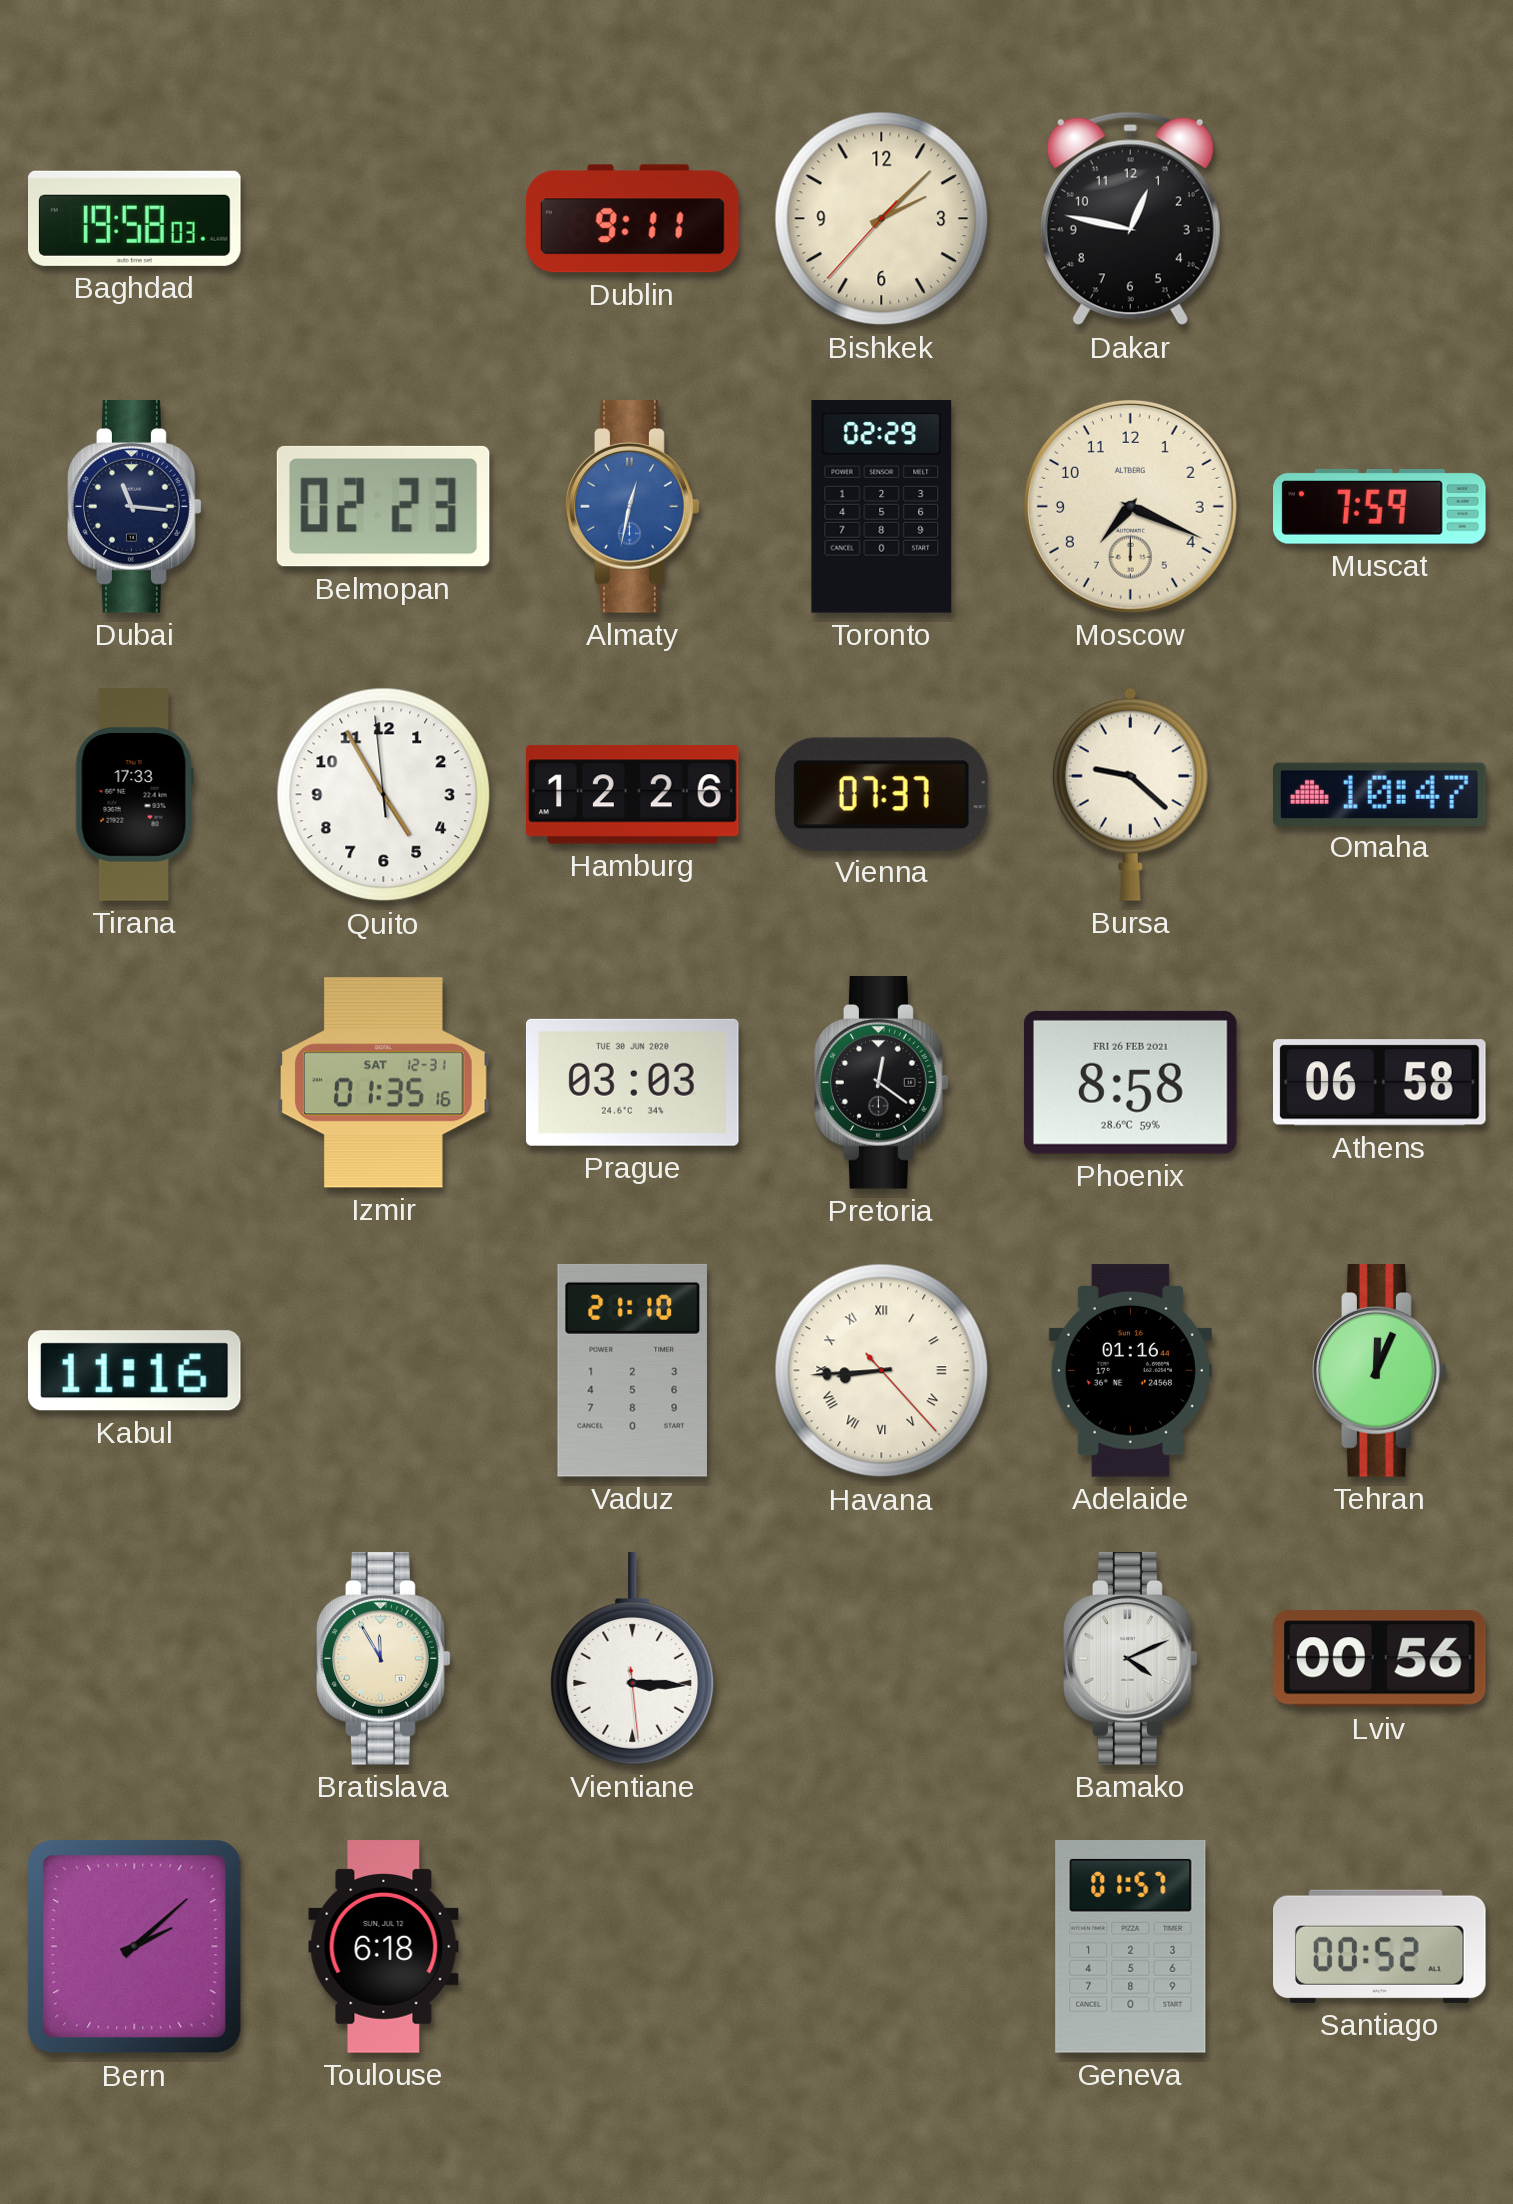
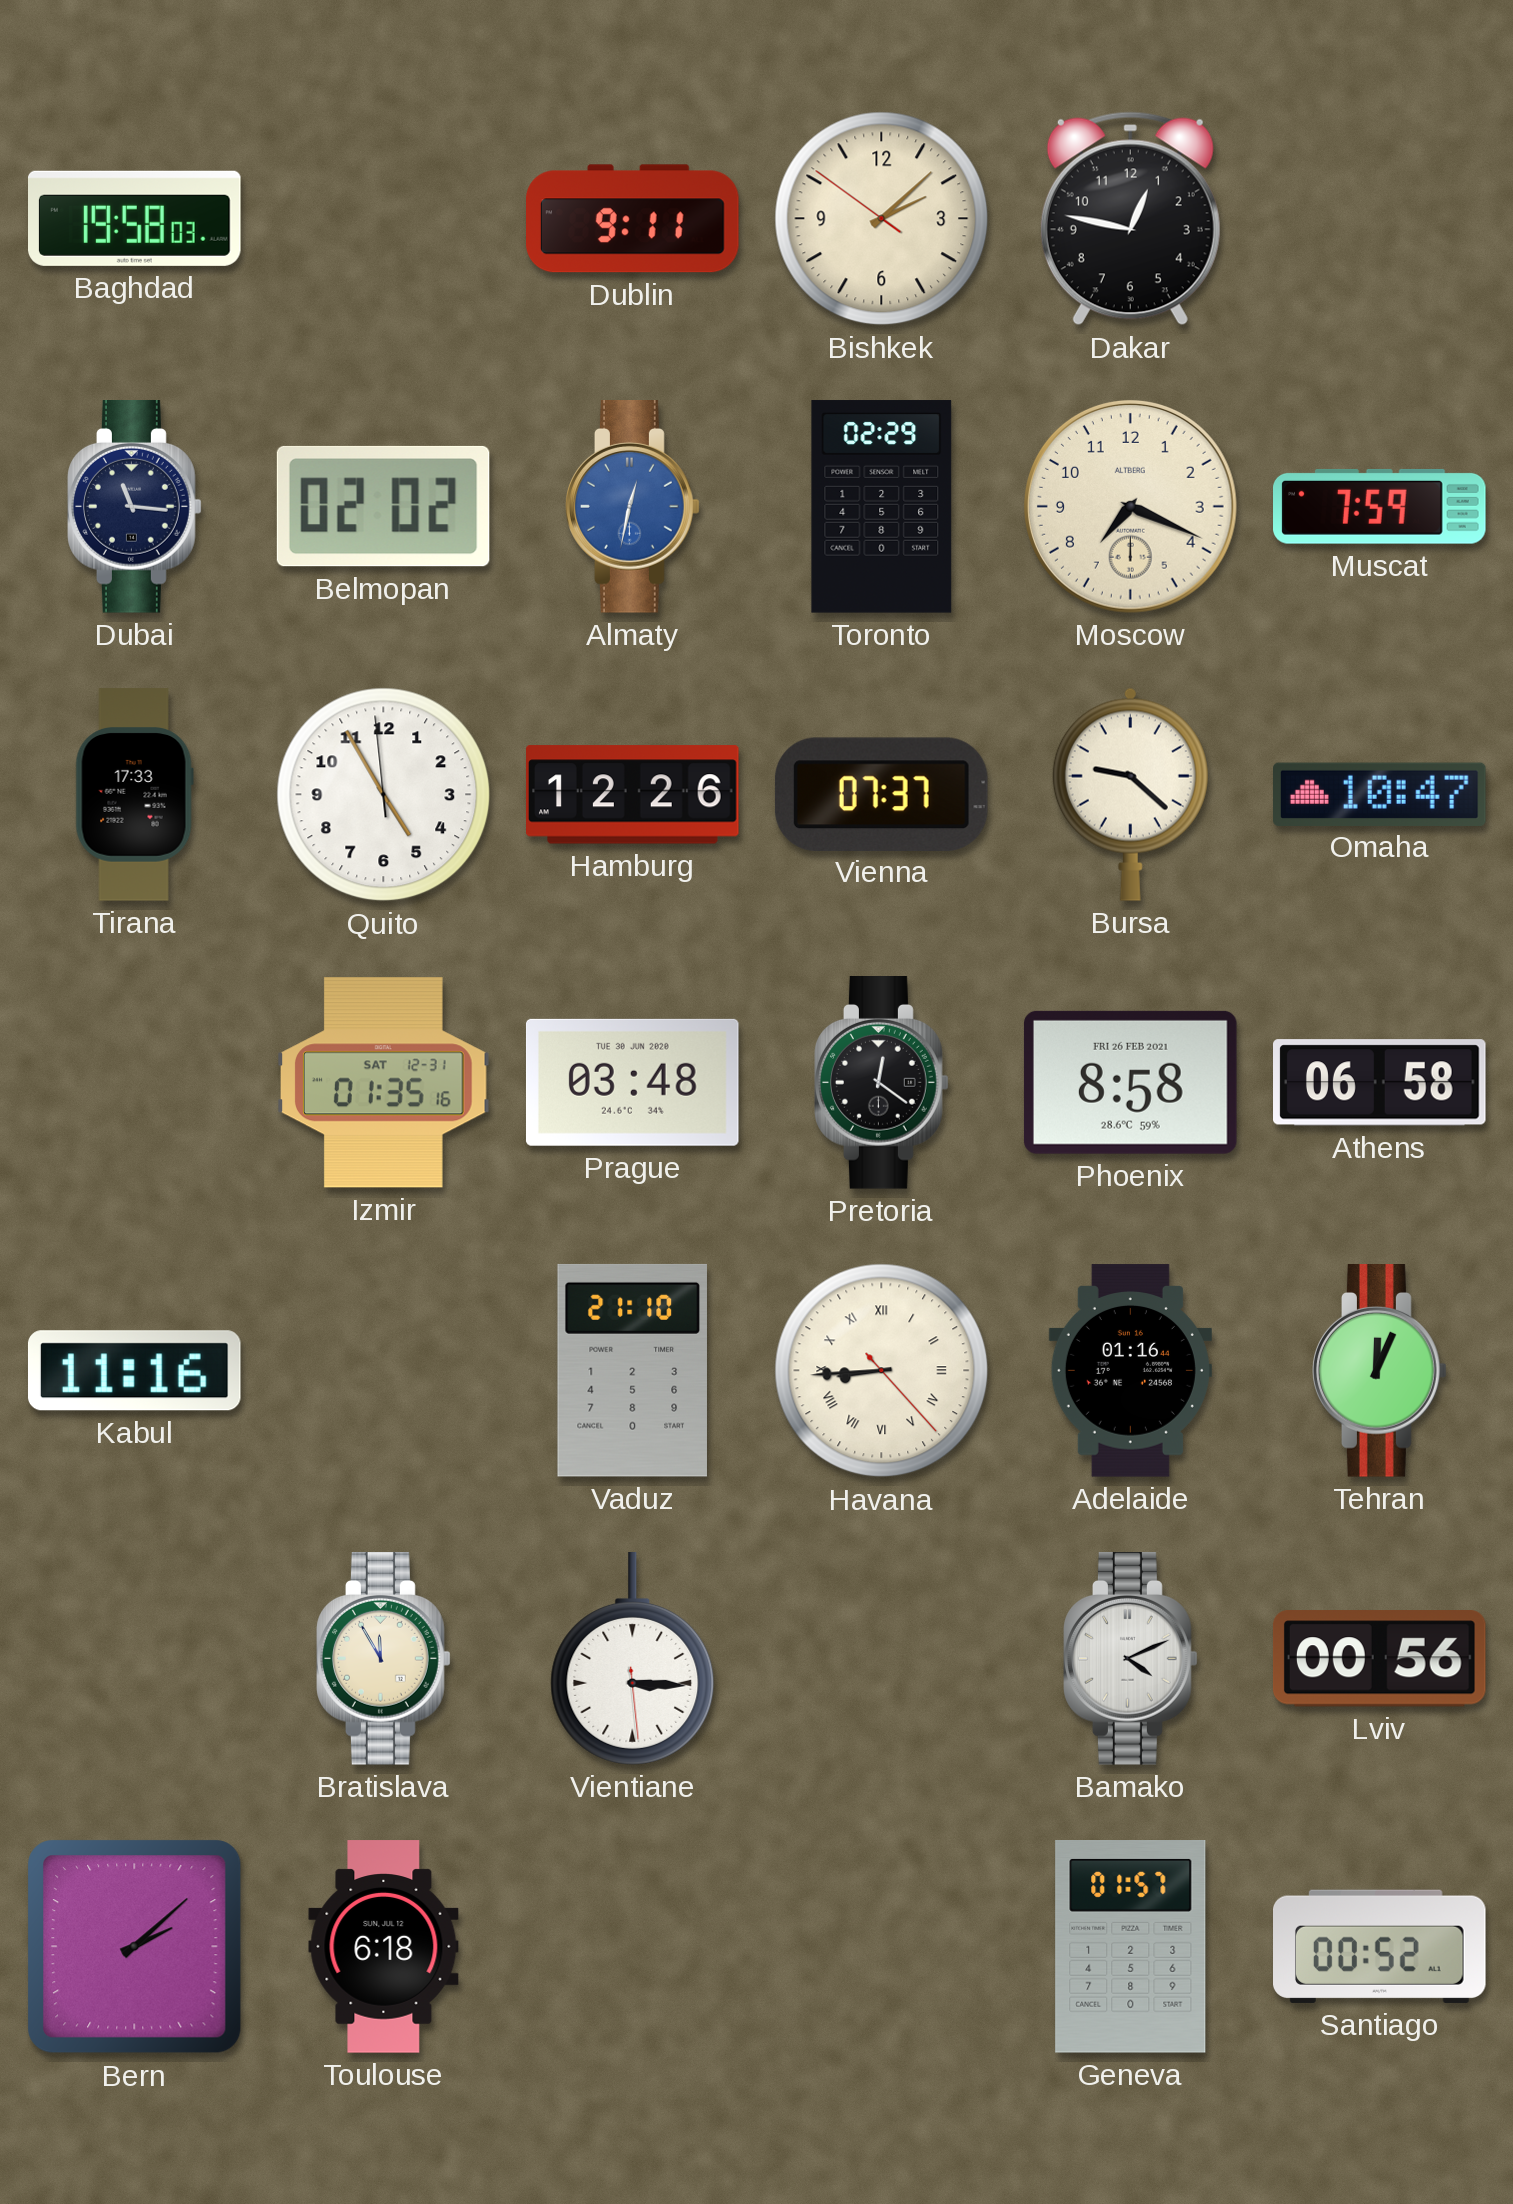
Bishkek: 2:07:37 -> 2:07:51 (882, 219)
Belmopan: 02:23 -> 02:02 (383, 506)
Prague: 03:03 -> 03:48 (632, 1082)
